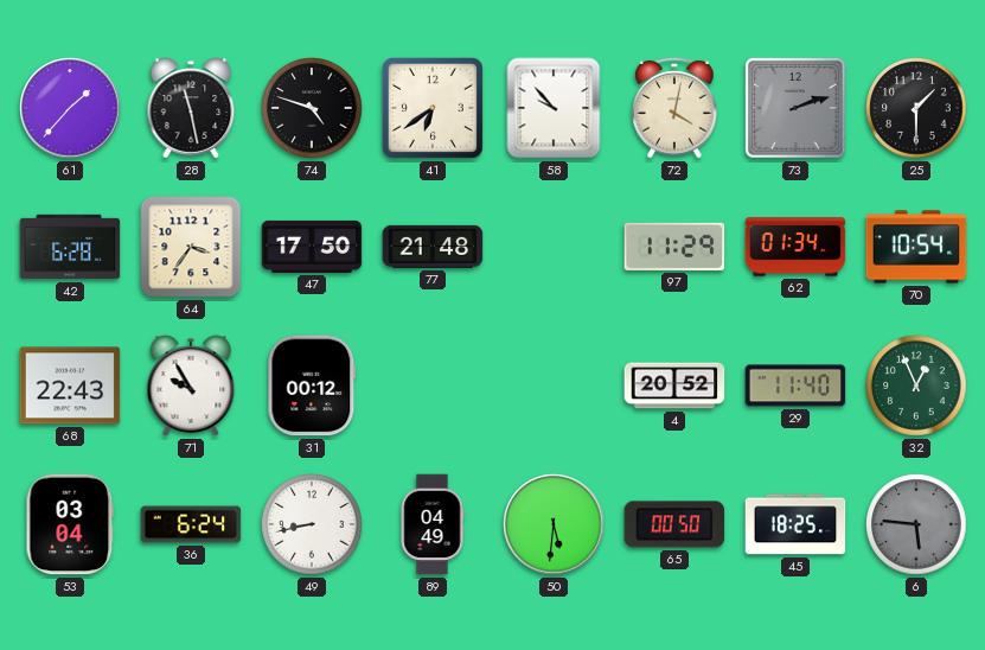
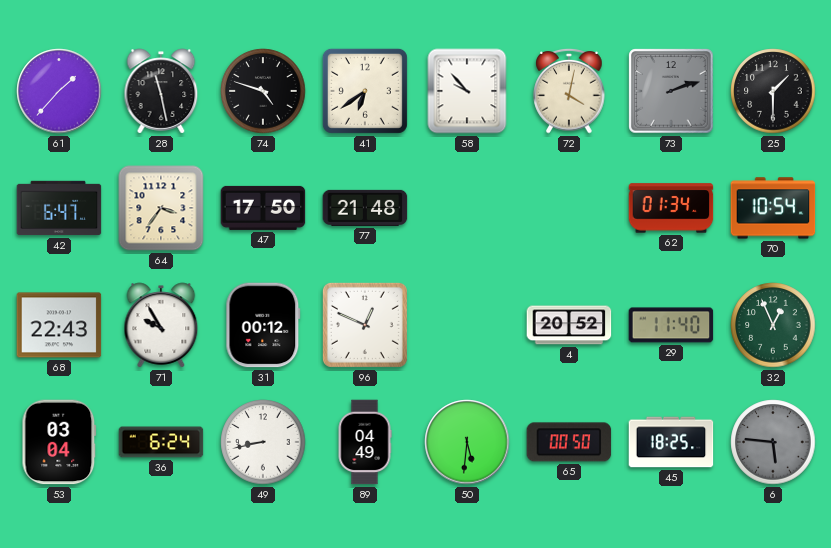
42: 6:28 -> 6:47 (59, 208)
97: 11:29 -> none (674, 247)
96: none -> 12:49 (365, 325)
